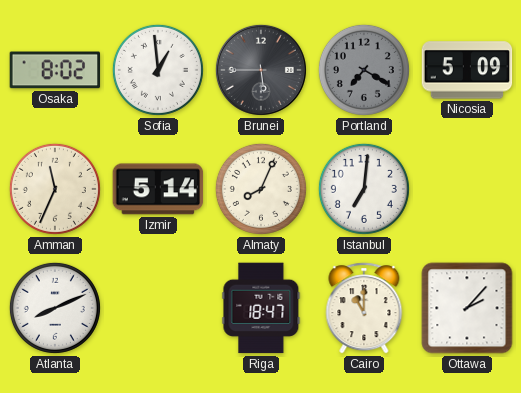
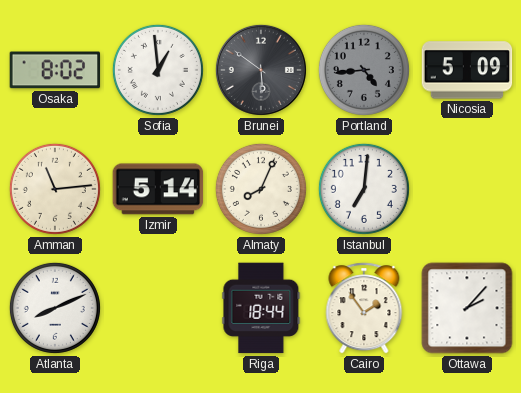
Brunei: 5:45 -> 5:51 (261, 70)
Portland: 7:20 -> 4:44 (364, 70)
Amman: 11:34 -> 11:14 (55, 189)
Riga: 18:47 -> 18:44 (261, 308)
Cairo: 11:00 -> 1:54 (364, 308)
